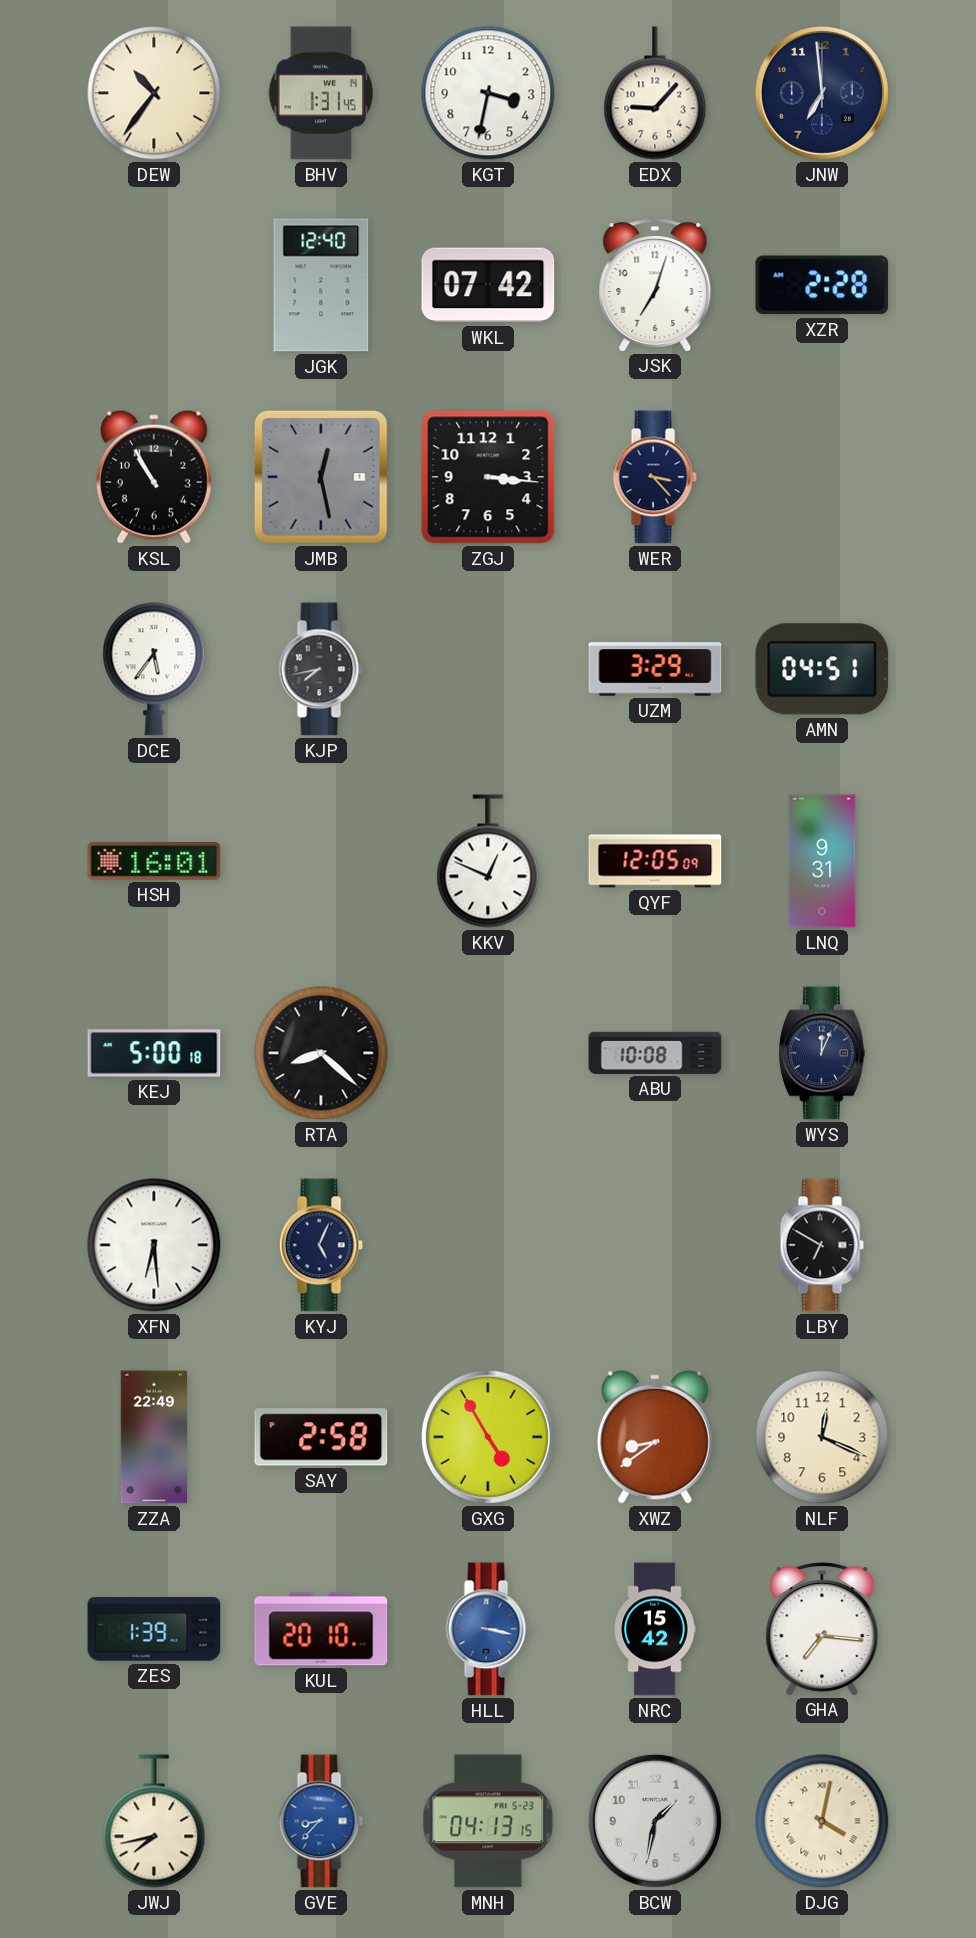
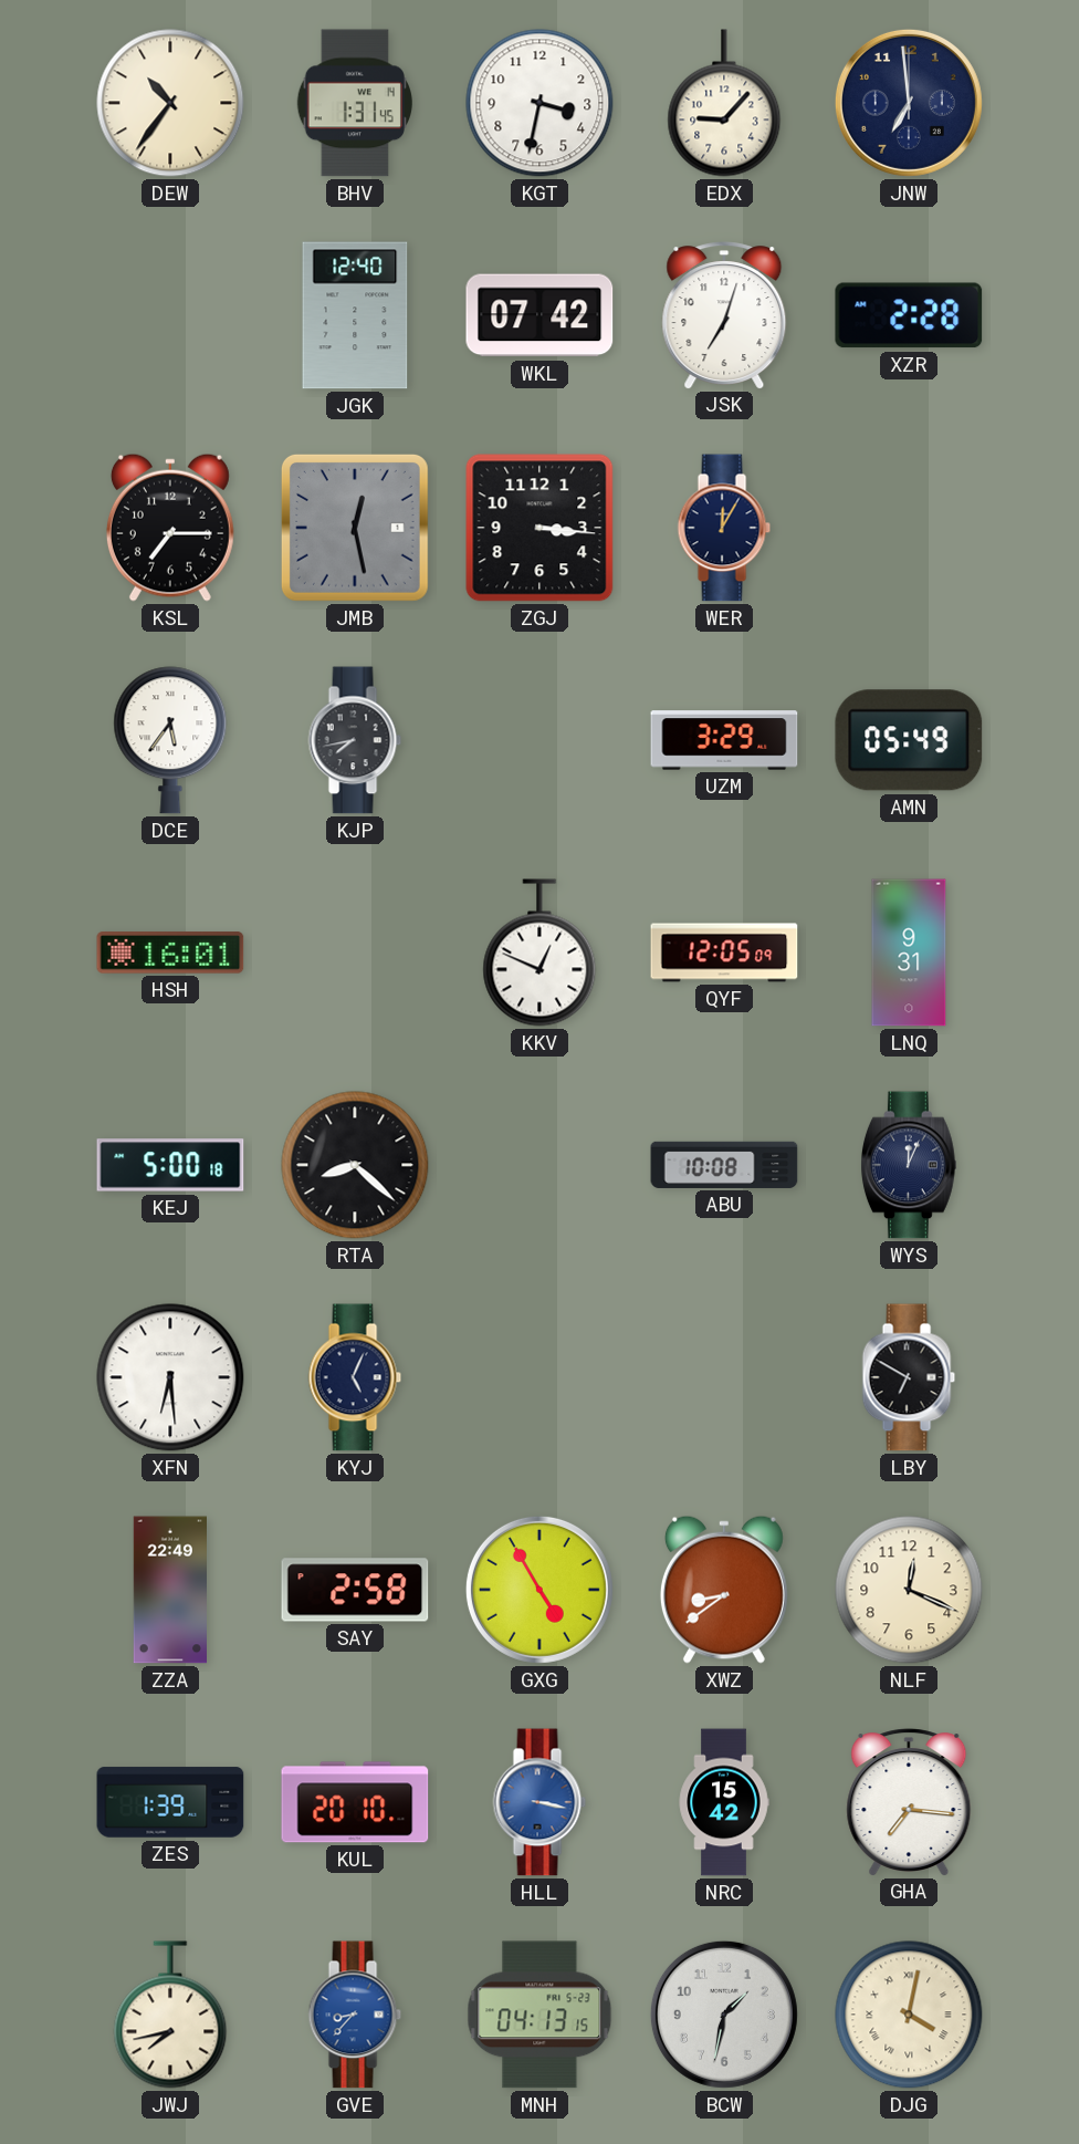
KSL: 10:55 -> 7:15 (170, 528)
WER: 3:23 -> 12:05 (724, 528)
AMN: 04:51 -> 05:49 (909, 740)
